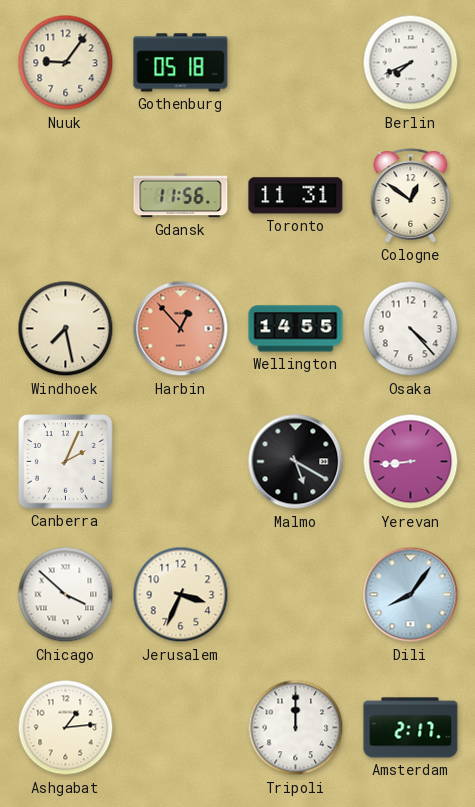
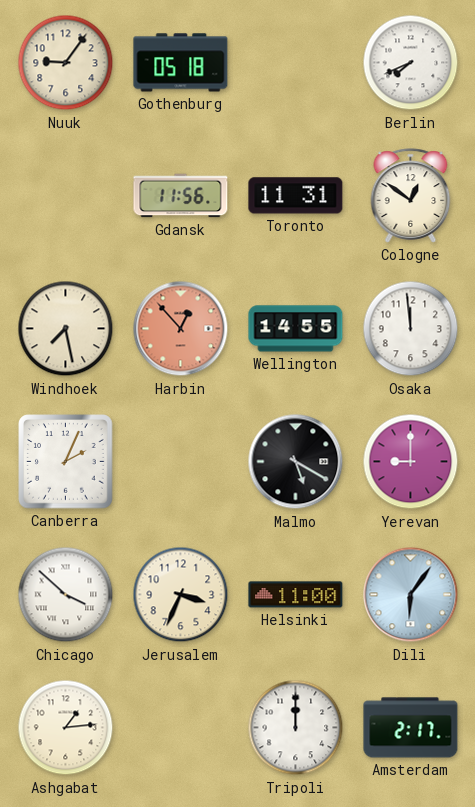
Osaka: 4:23 -> 11:59 (411, 329)
Yerevan: 8:44 -> 9:00 (411, 462)
Helsinki: none -> 11:00 (296, 595)
Dili: 8:06 -> 6:06 (411, 595)
